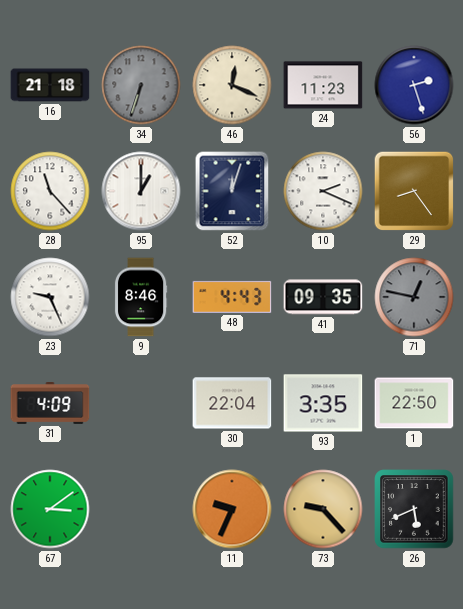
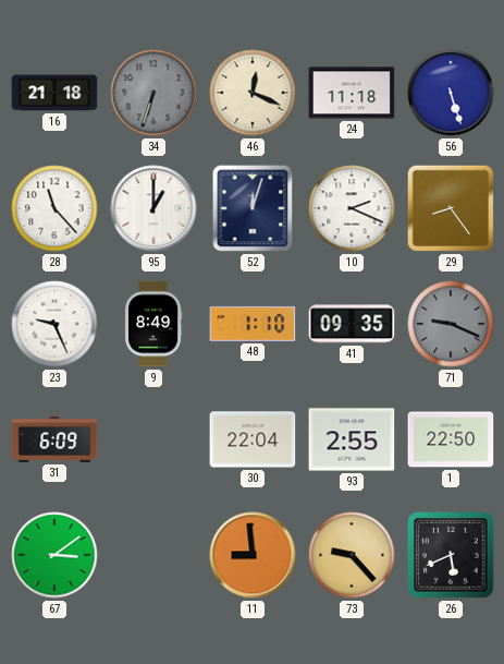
24: 11:23 -> 11:18 (352, 93)
56: 2:27 -> 5:27 (451, 93)
9: 8:46 -> 8:49 (153, 324)
48: 4:43 -> 1:10 (253, 324)
71: 12:47 -> 9:19 (451, 324)
31: 4:09 -> 6:09 (54, 439)
93: 3:35 -> 2:55 (352, 439)
11: 9:34 -> 8:59 (253, 555)
